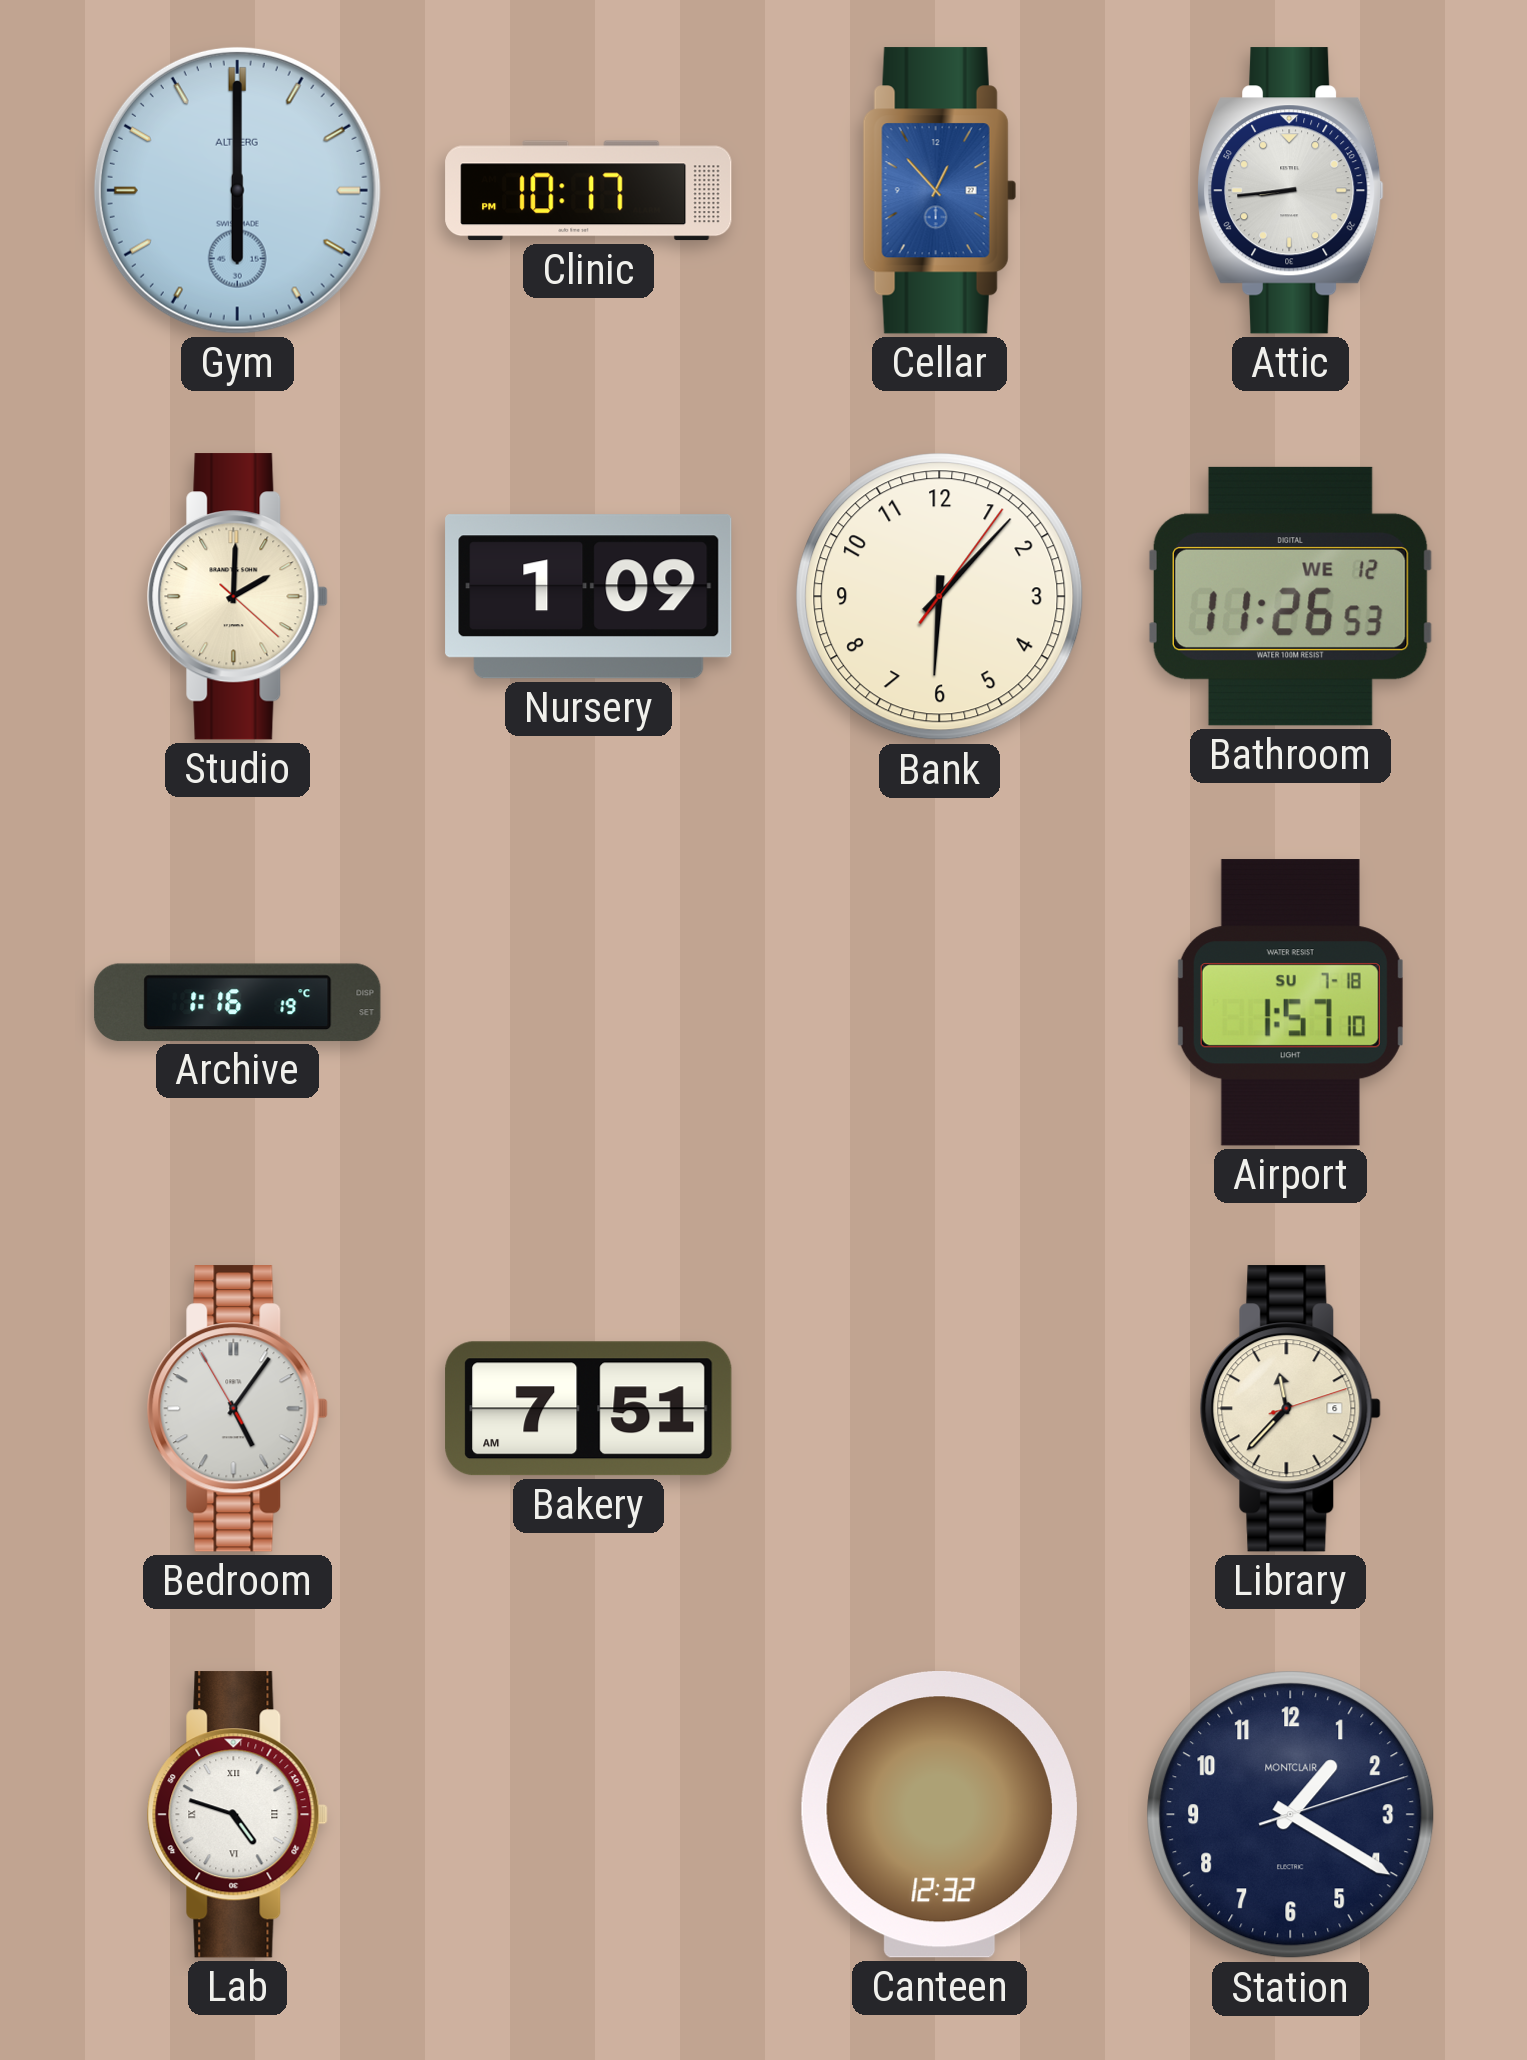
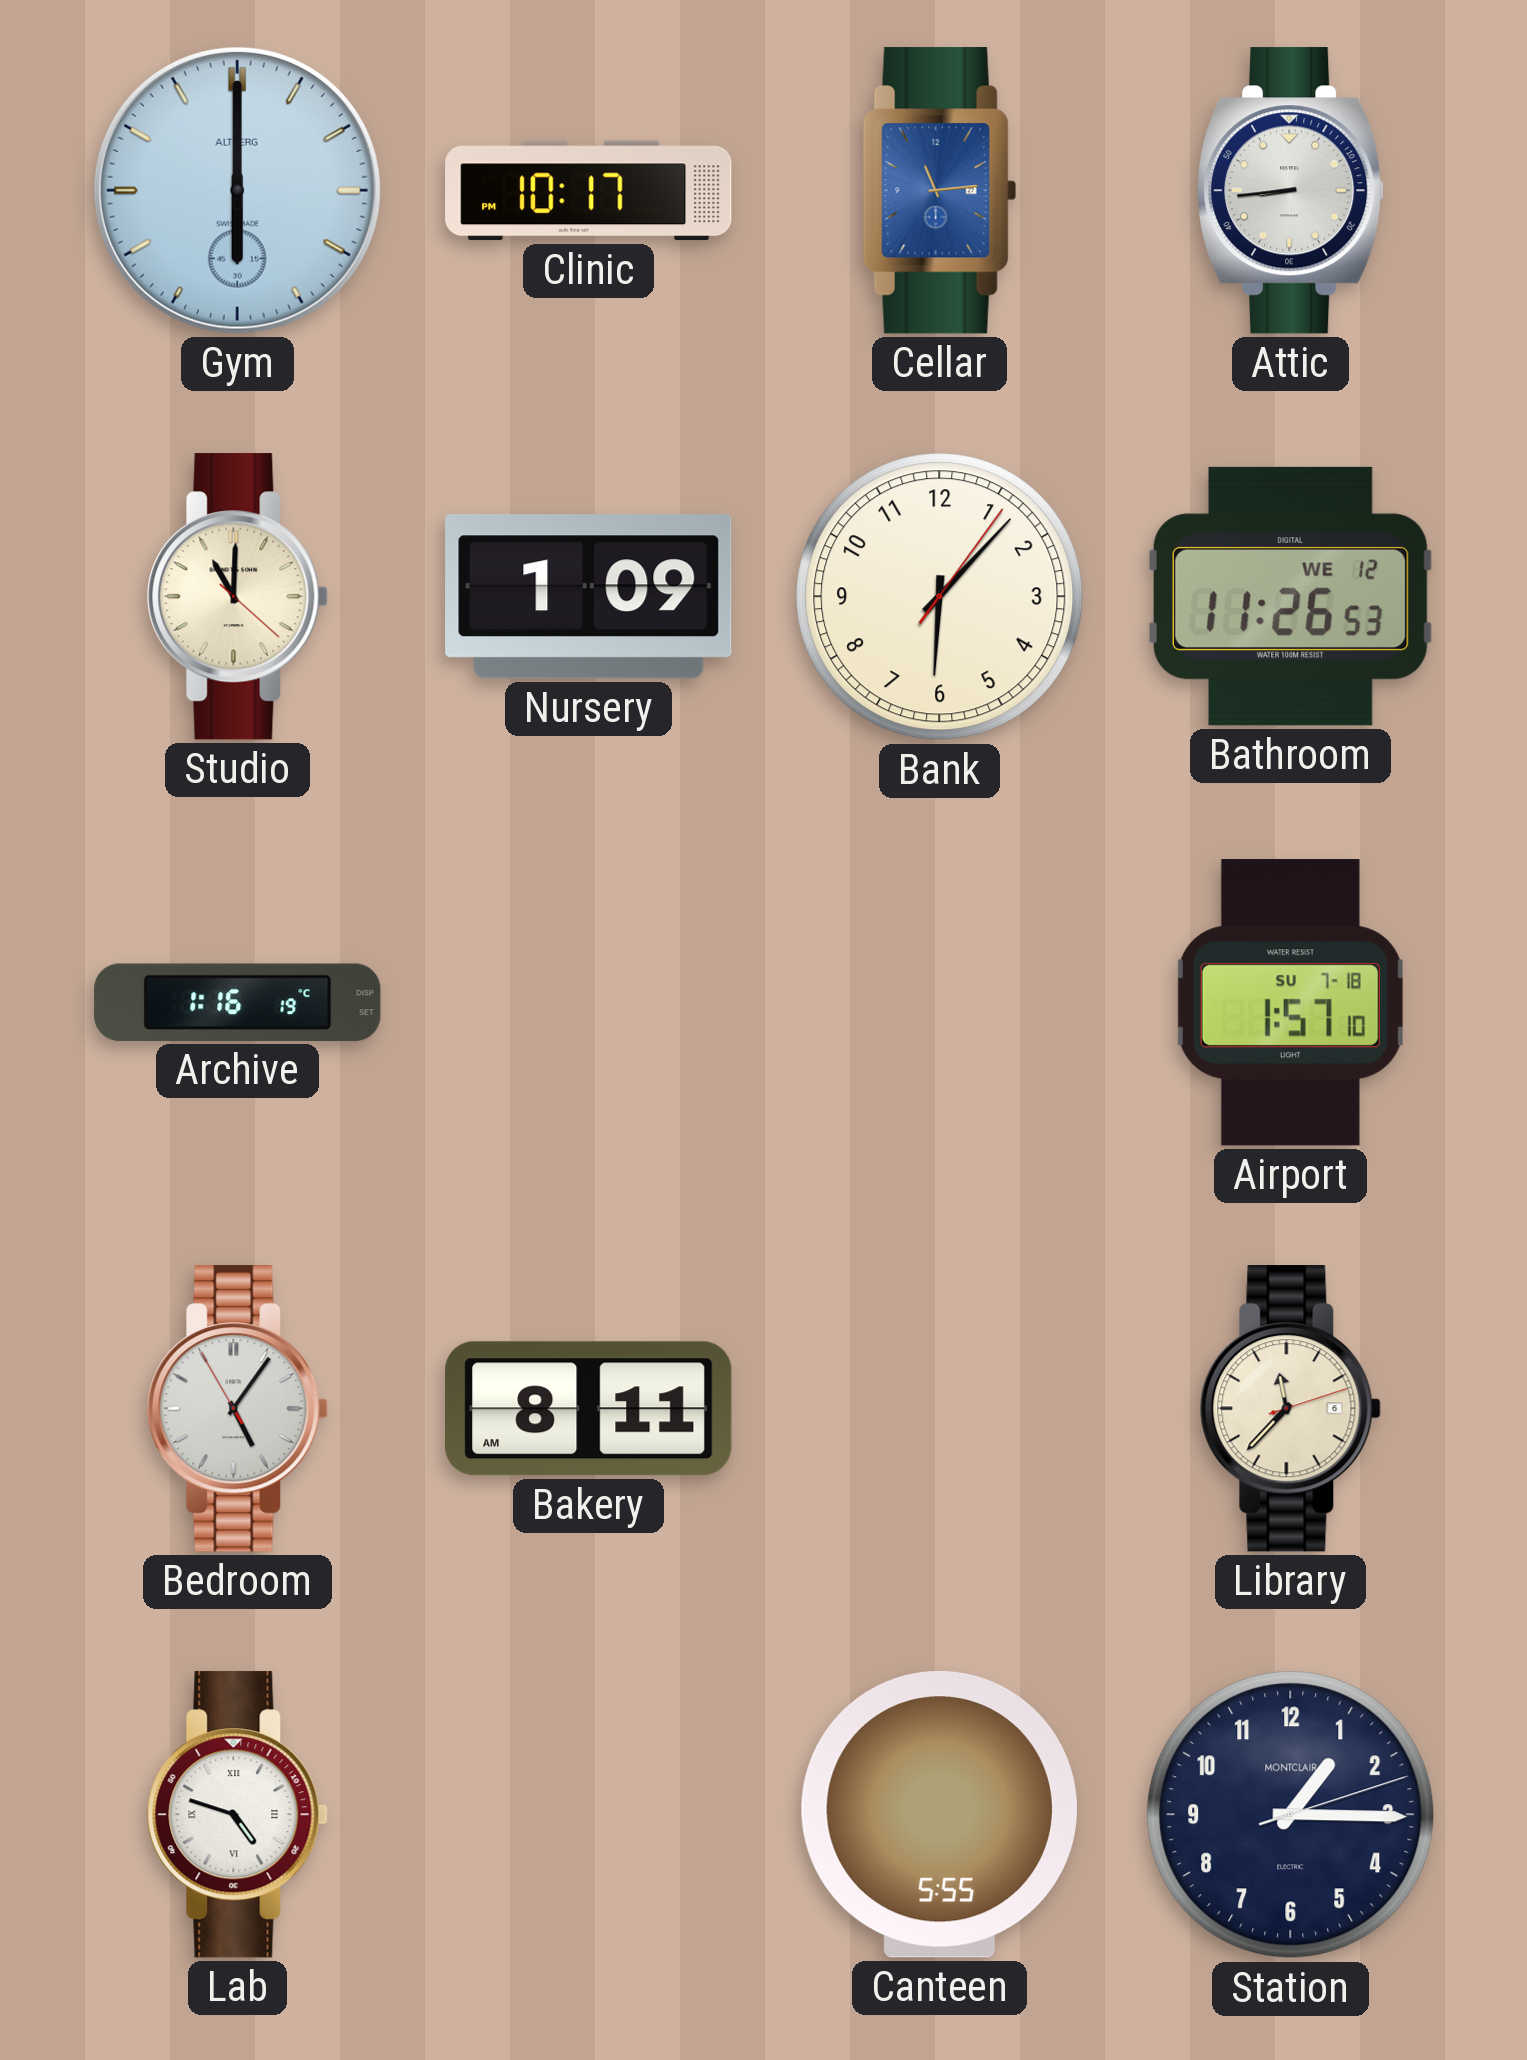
Cellar: 12:53 -> 11:14 (939, 191)
Studio: 2:00 -> 11:00 (237, 597)
Bakery: 7:51 -> 8:11 (589, 1409)
Canteen: 12:32 -> 5:55 (939, 1815)
Station: 1:20 -> 1:15 (1291, 1815)
